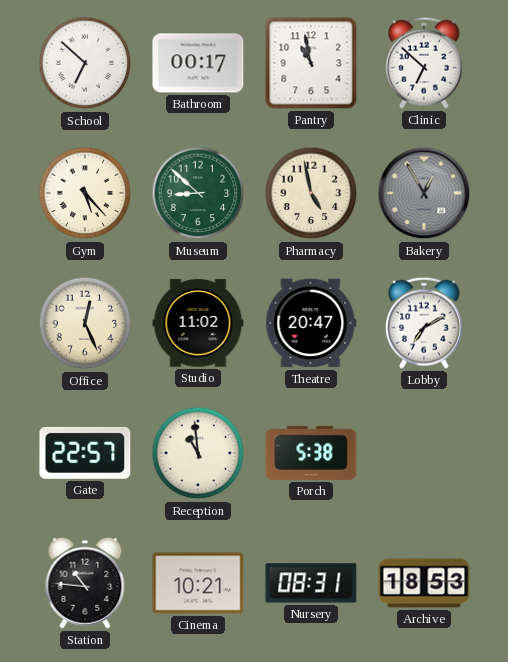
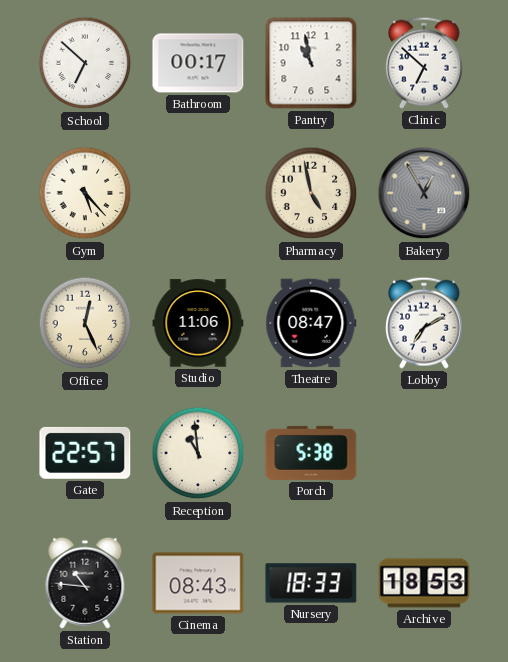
Museum: 8:52 -> none (198, 193)
Studio: 11:02 -> 11:06 (198, 323)
Theatre: 20:47 -> 08:47 (311, 323)
Cinema: 10:21 -> 08:43 (198, 583)
Nursery: 08:31 -> 18:33 (311, 583)
